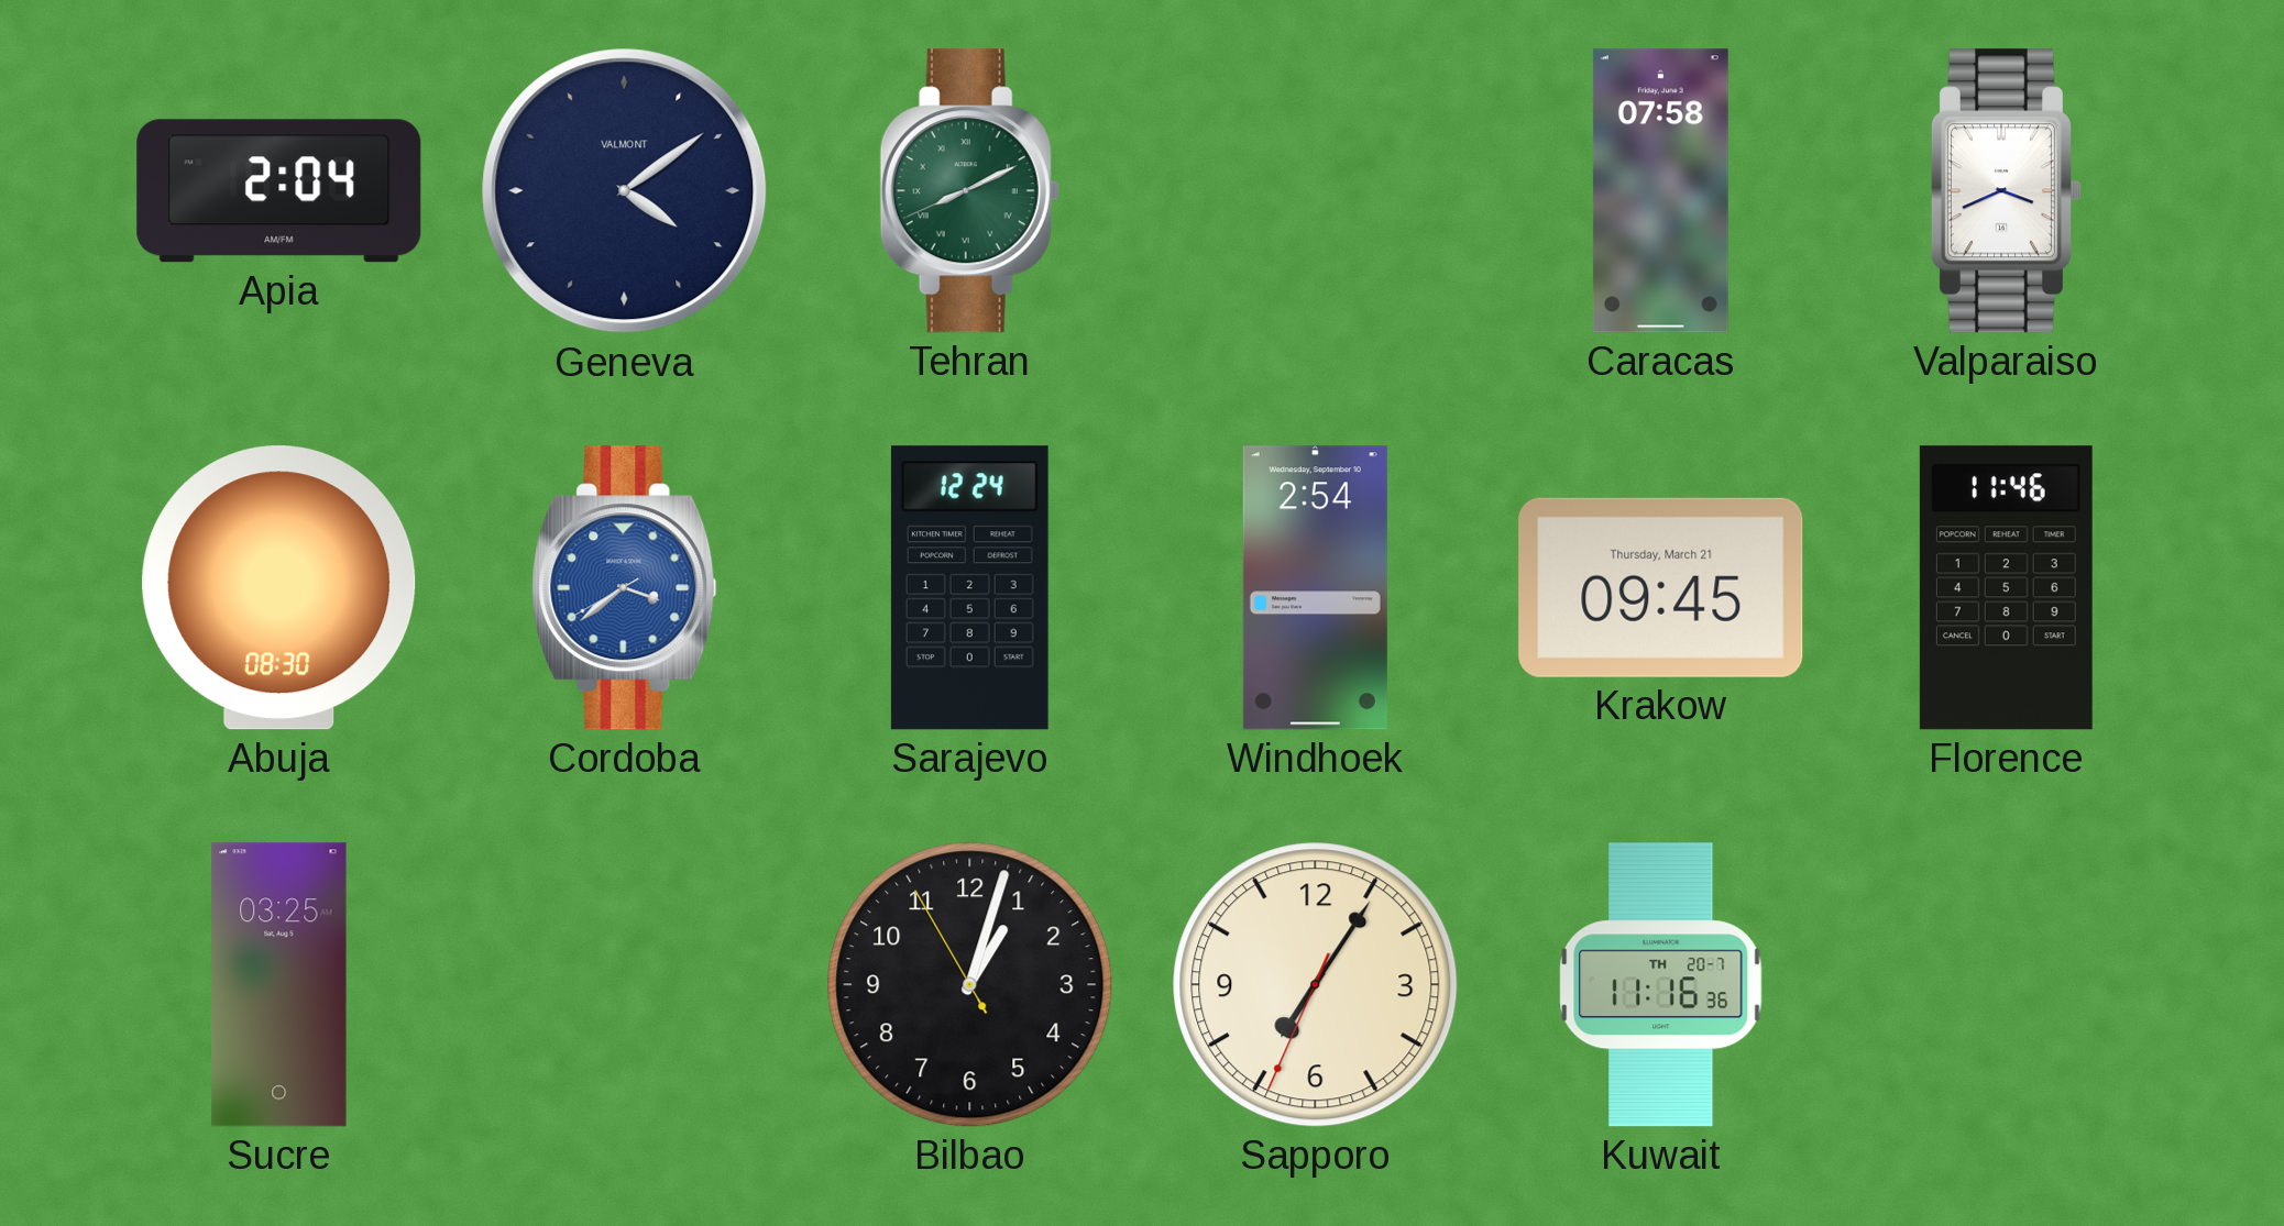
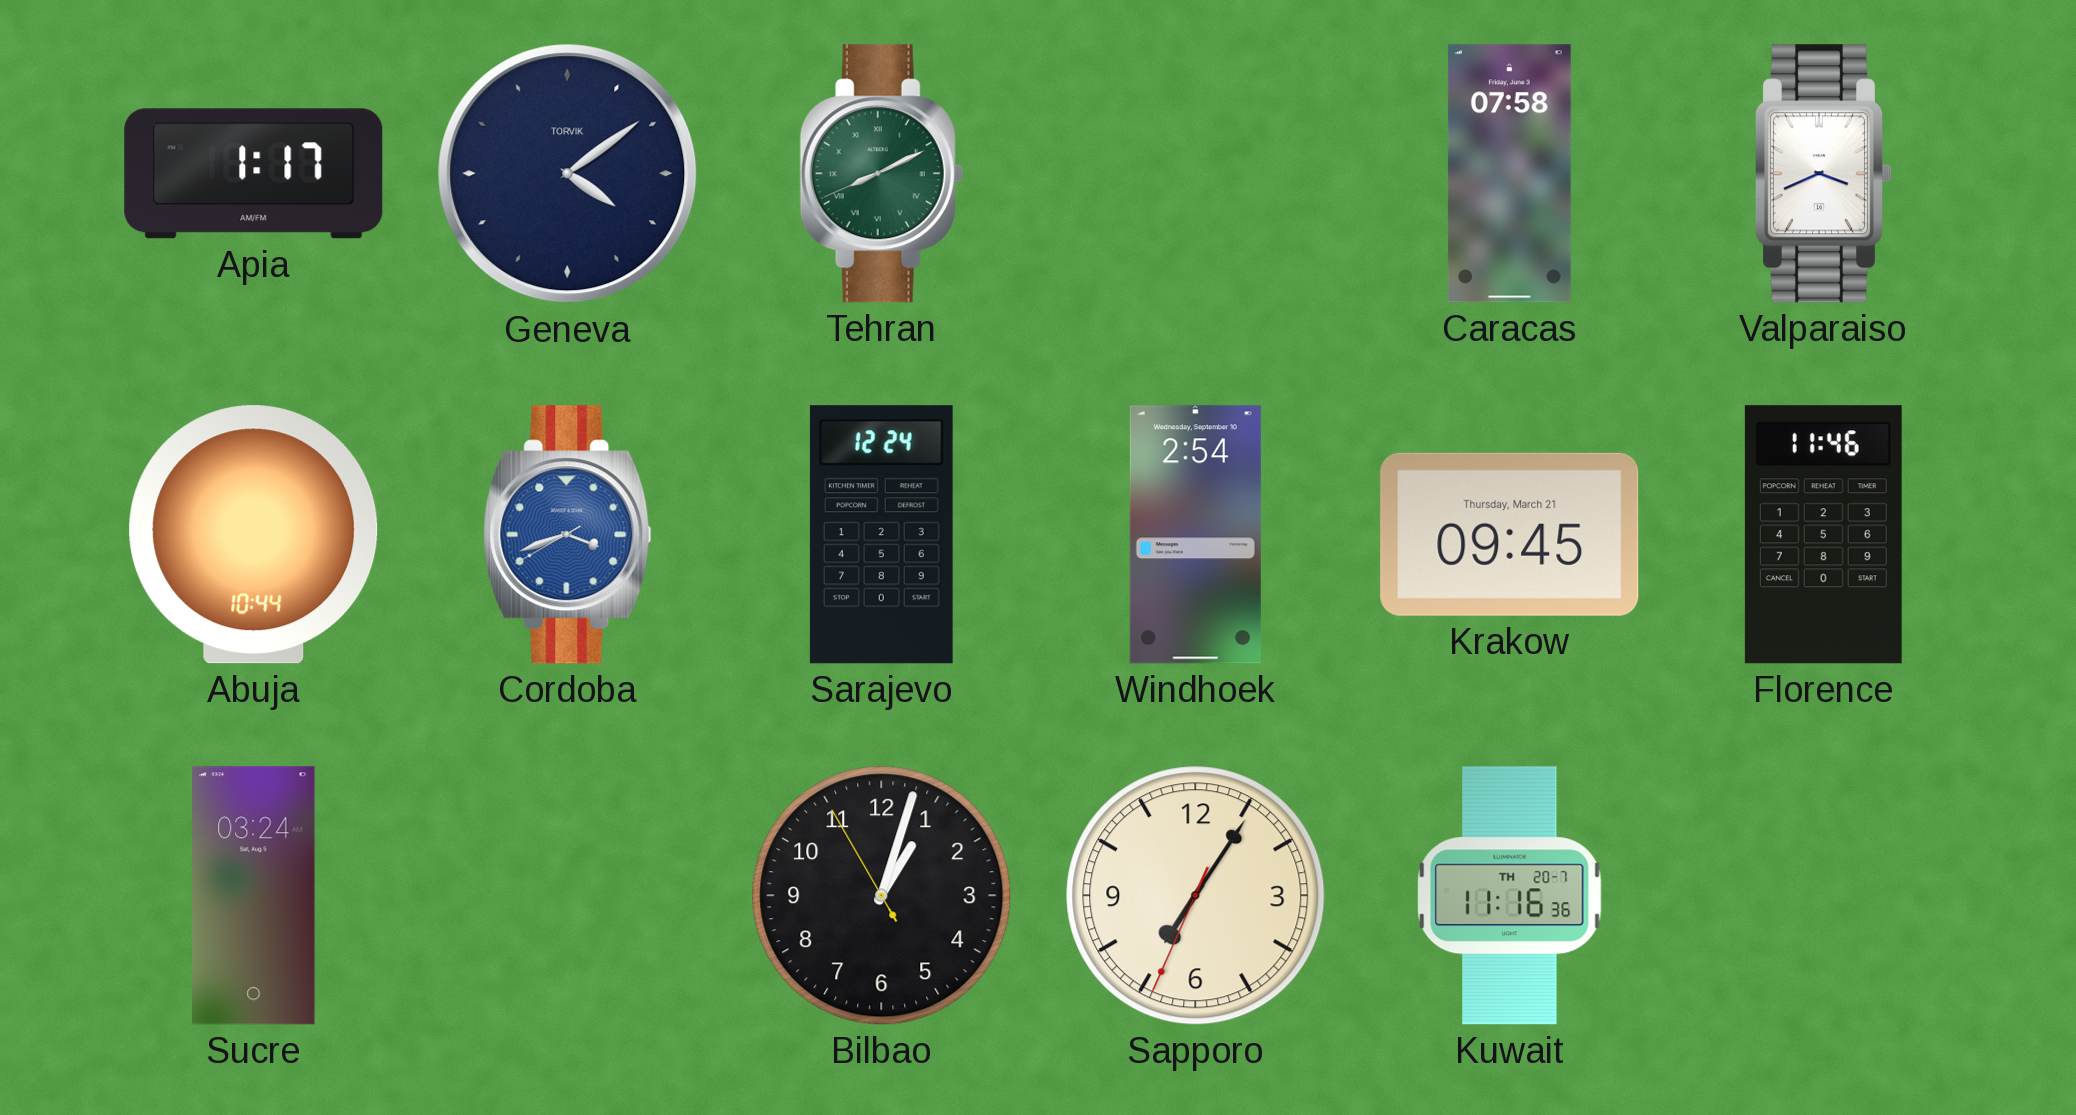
Apia: 2:04 -> 1:17 (254, 174)
Geneva brand: VALMONT -> TORVIK (568, 174)
Abuja: 08:30 -> 10:44 (254, 535)
Cordoba: 3:38 -> 3:41 (568, 535)
Sucre: 03:25 -> 03:24 (254, 896)
